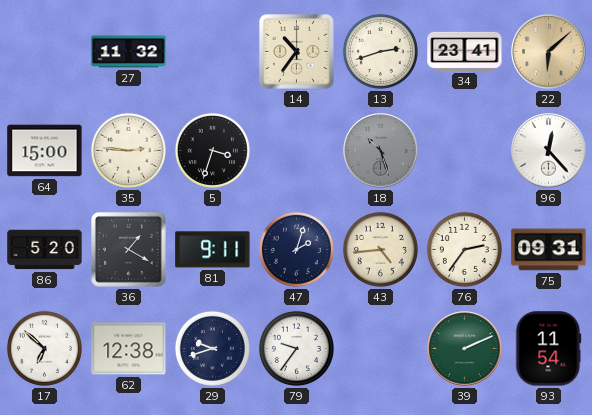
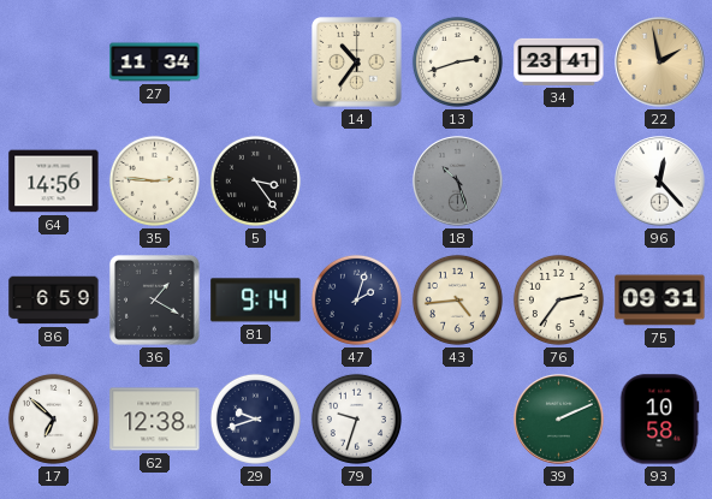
27: 11:32 -> 11:34 (155, 63)
22: 6:08 -> 1:58 (660, 63)
64: 15:00 -> 14:56 (54, 182)
5: 3:33 -> 3:24 (255, 180)
86: 5:20 -> 6:59 (54, 301)
81: 9:11 -> 9:14 (256, 301)
79: 9:36 -> 9:33 (356, 418)
93: 11:54 -> 10:58 (659, 420)
